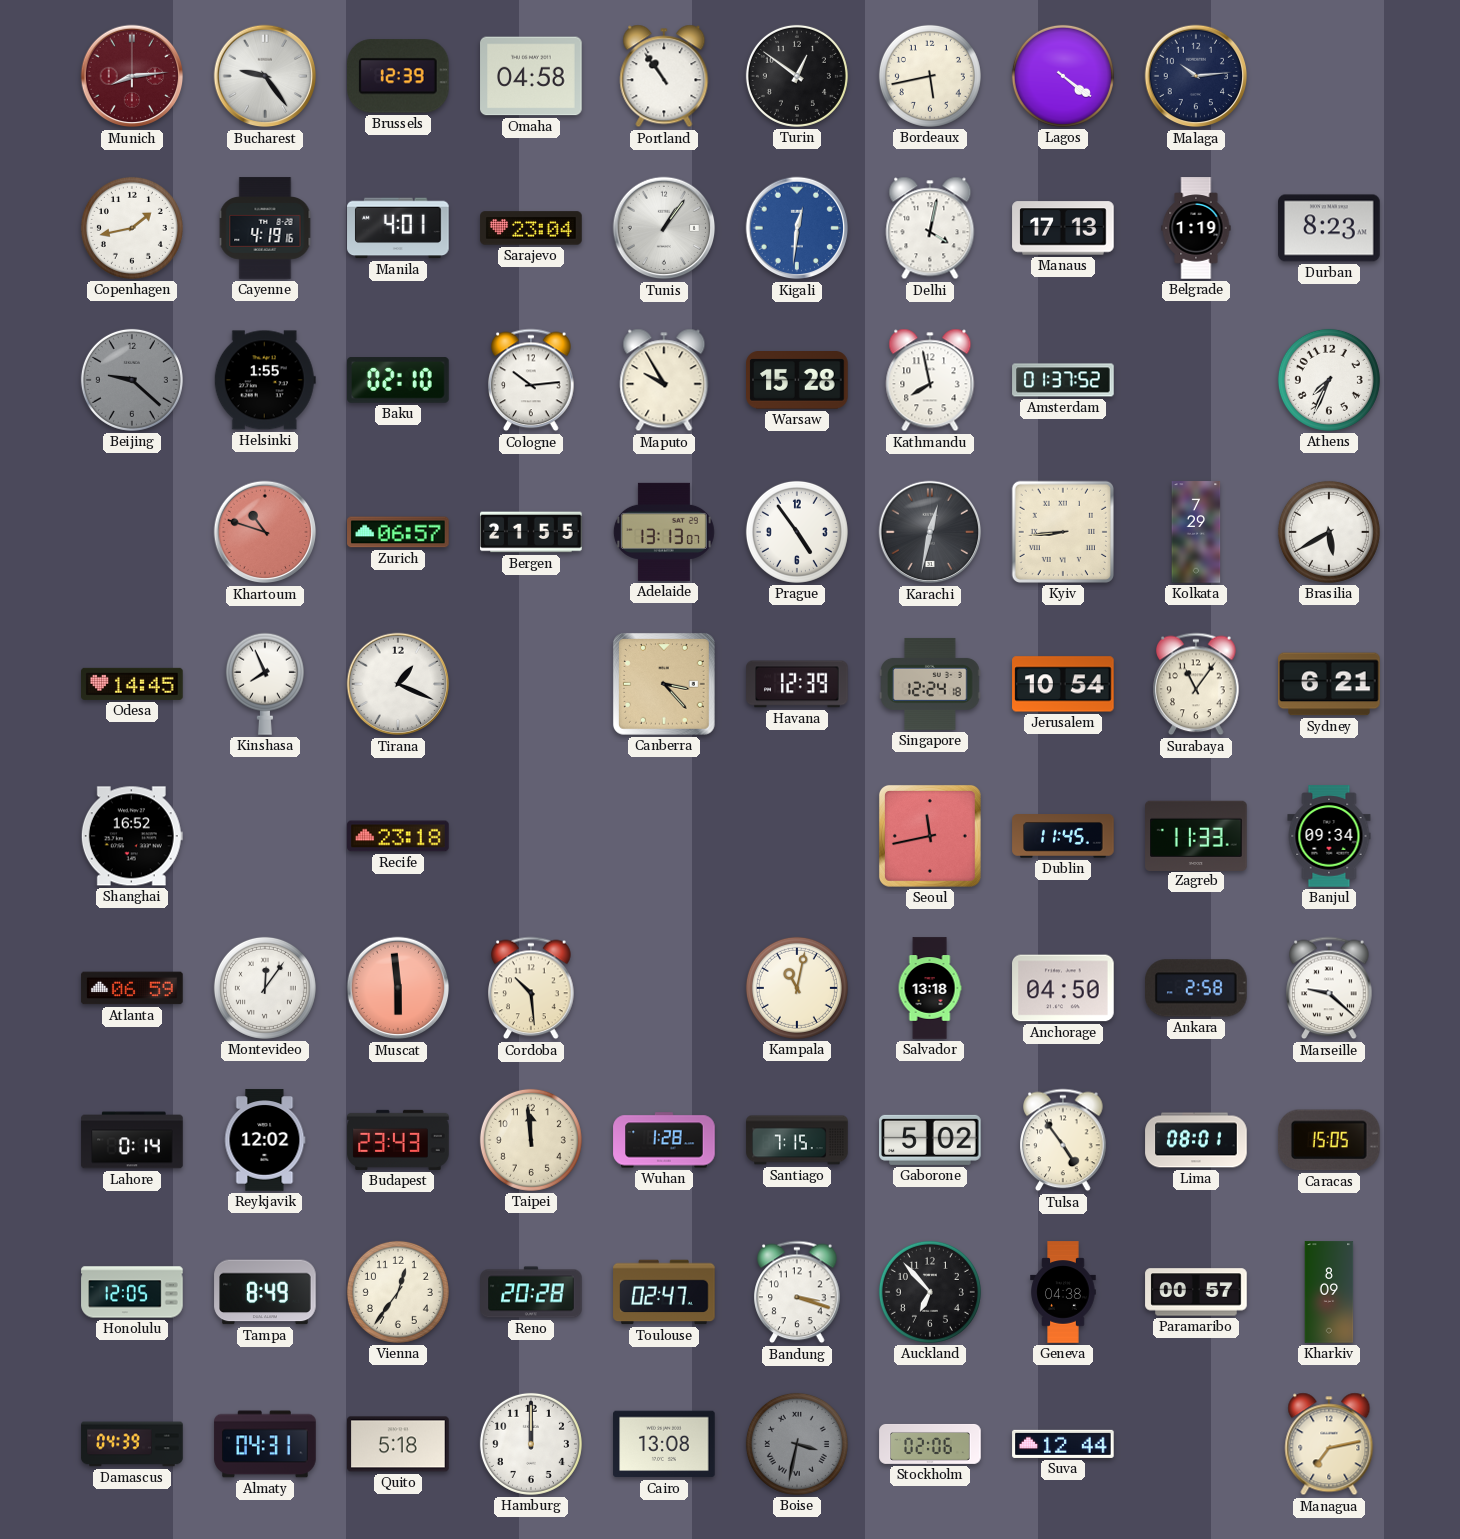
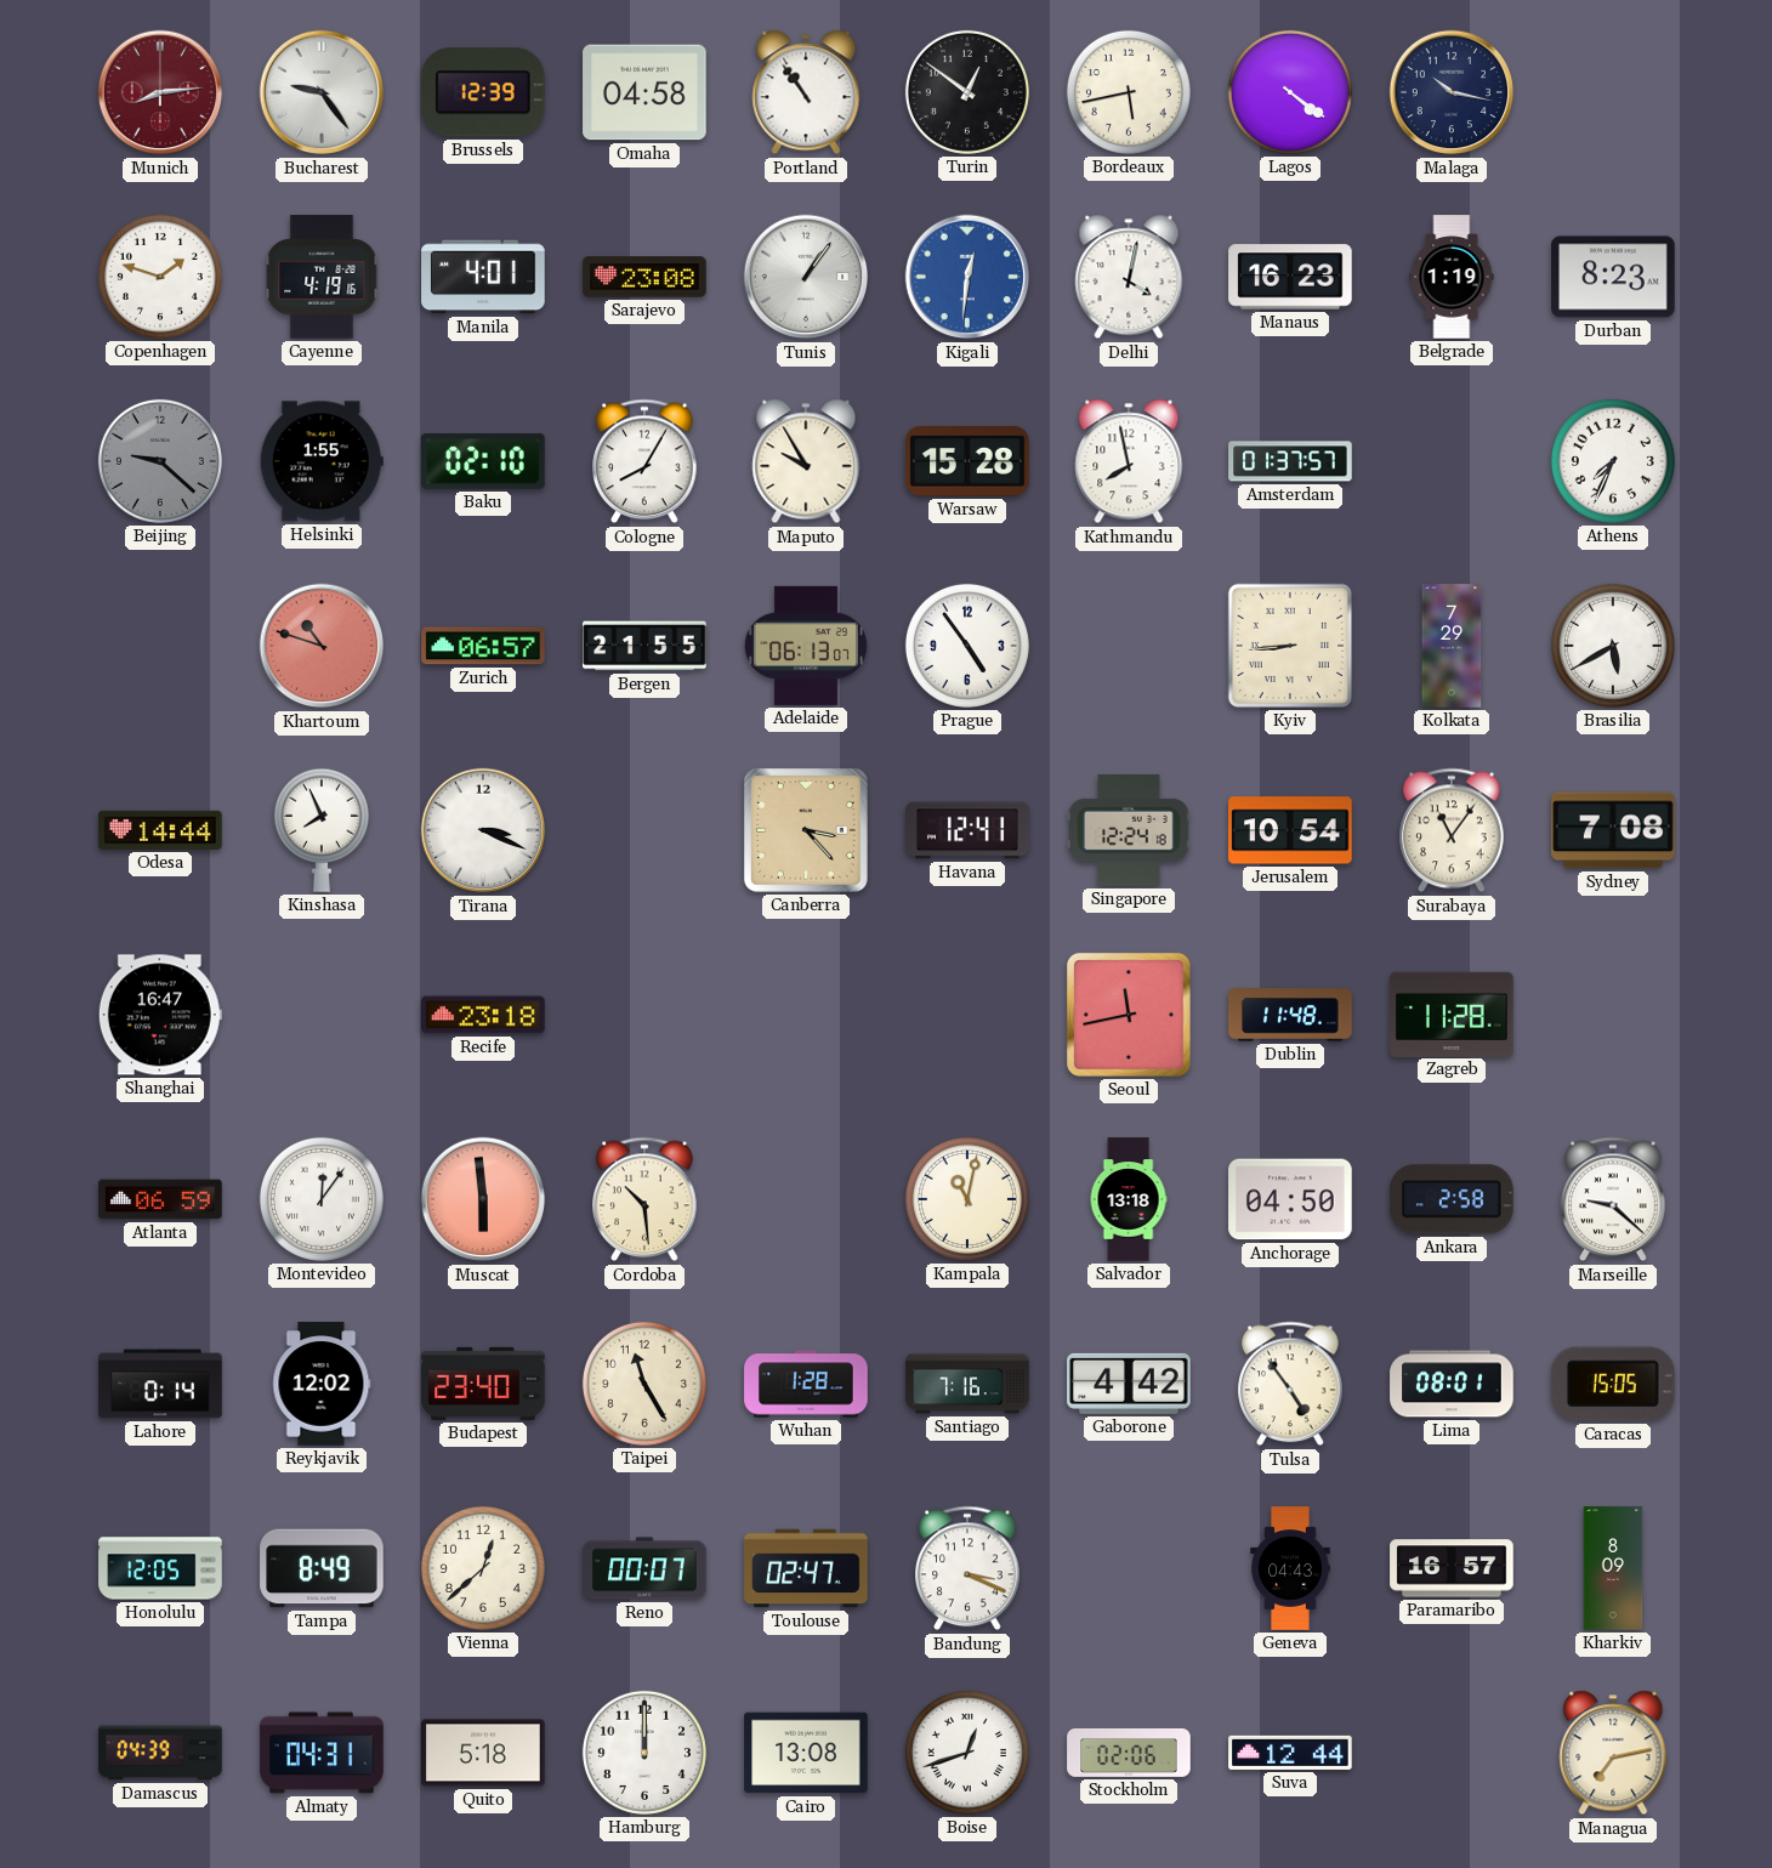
Malaga: 10:14 -> 10:17 (1452, 92)
Copenhagen: 1:43 -> 1:48 (160, 277)
Sarajevo: 23:04 -> 23:08 (644, 277)
Manaus: 17:13 -> 16:23 (1290, 277)
Cologne: 10:14 -> 8:05 (644, 461)
Amsterdam: 01:37:52 -> 01:37:57 (1290, 461)
Adelaide: 13:13 -> 06:13 (806, 646)
Karachi: 12:32 -> none (930, 532)
Odesa: 14:45 -> 14:44 (160, 830)
Tirana: 1:19 -> 3:19 (483, 830)
Havana: 12:39 -> 12:41 (967, 830)
Sydney: 6:21 -> 7:08 (1613, 830)
Shanghai: 16:52 -> 16:47 (160, 1015)
Dublin: 11:45 -> 11:48 (1290, 1015)
Zagreb: 11:33 -> 11:28 (1452, 1014)
Banjul: 09:34 -> none (1329, 836)
Budapest: 23:43 -> 23:40 (483, 1384)
Taipei: 11:59 -> 11:25 (644, 1384)
Santiago: 7:15 -> 7:16 (967, 1384)
Gaborone: 5:02 -> 4:42 (1129, 1384)
Vienna: 12:36 -> 12:38 (483, 1568)
Reno: 20:28 -> 00:07 (644, 1568)
Bandung: 3:18 -> 3:19 (967, 1568)
Auckland: 6:53 -> none (930, 1292)
Geneva: 04:38 -> 04:43 (1290, 1568)
Paramaribo: 00:57 -> 16:57 (1452, 1568)
Boise: 3:32 -> 12:42 (967, 1753)
Boise dial: grey -> white (967, 1753)
